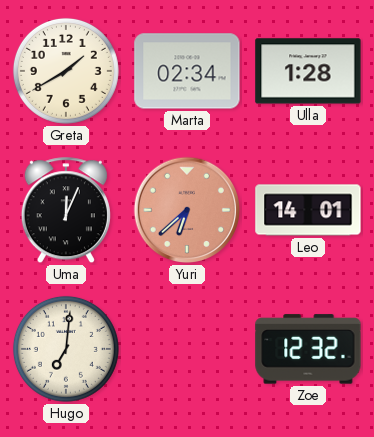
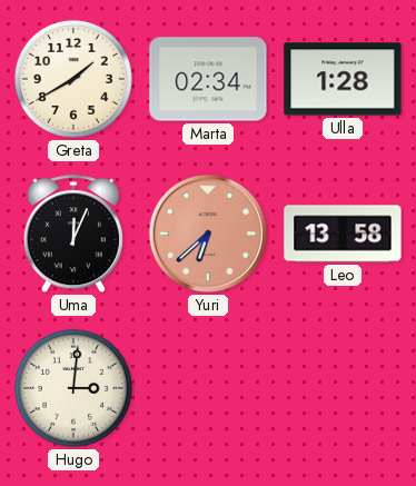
Leo: 14:01 -> 13:58 (343, 234)
Hugo: 7:01 -> 3:01 (73, 388)
Zoe: 12:32 -> none (308, 349)
